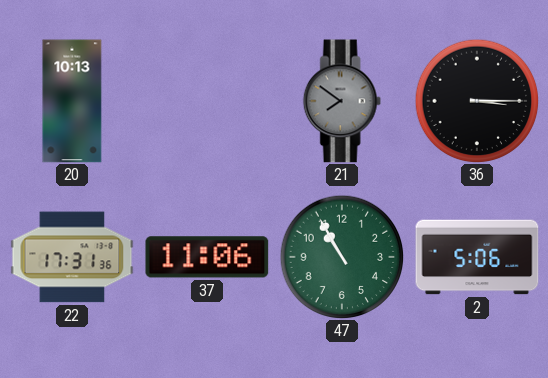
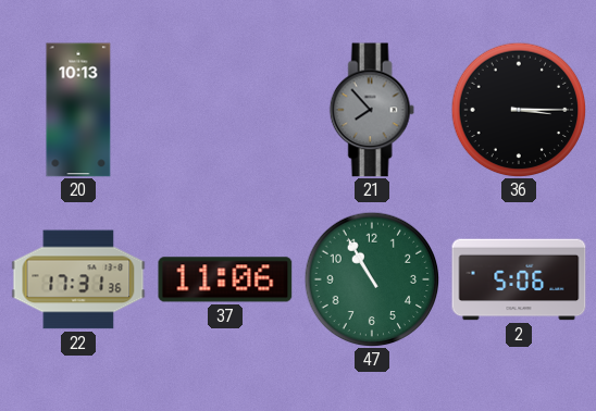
21: 7:51 -> 7:53 (372, 110)
